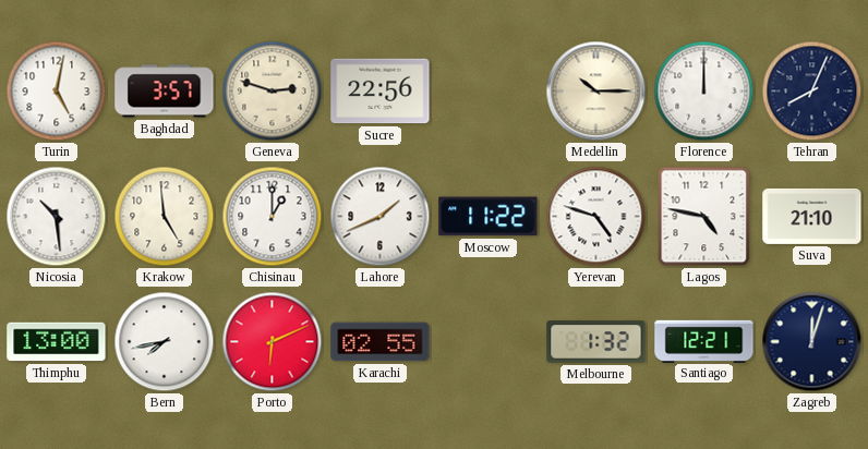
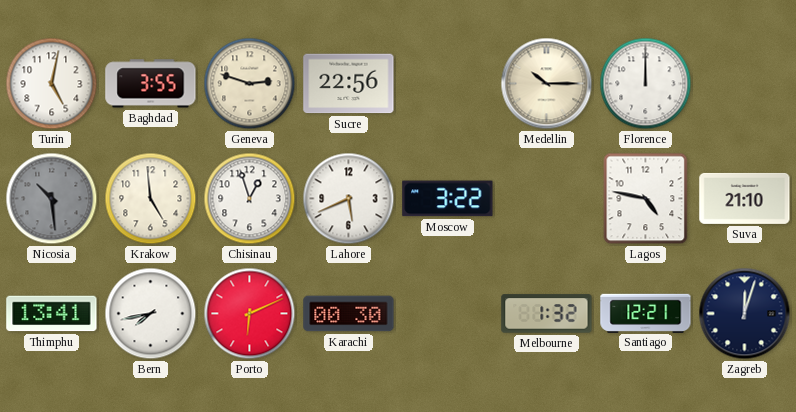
Baghdad: 3:57 -> 3:55 (151, 84)
Tehran: 8:04 -> none (812, 92)
Nicosia dial: white -> grey (52, 199)
Chisinau: 1:00 -> 12:57 (250, 199)
Lahore: 1:41 -> 5:41 (349, 199)
Moscow: 11:22 -> 3:22 (448, 199)
Yerevan: 4:48 -> none (596, 217)
Thimphu: 13:00 -> 13:41 (52, 314)
Karachi: 02:55 -> 00:30 (349, 314)
